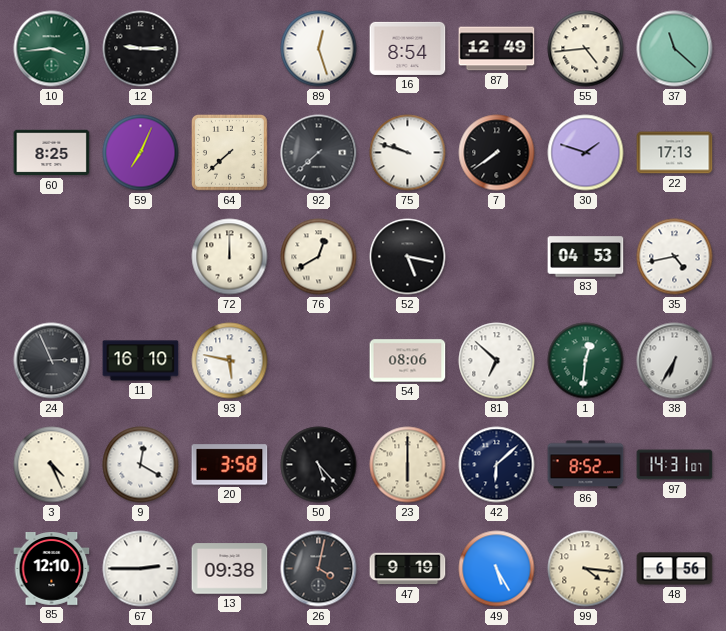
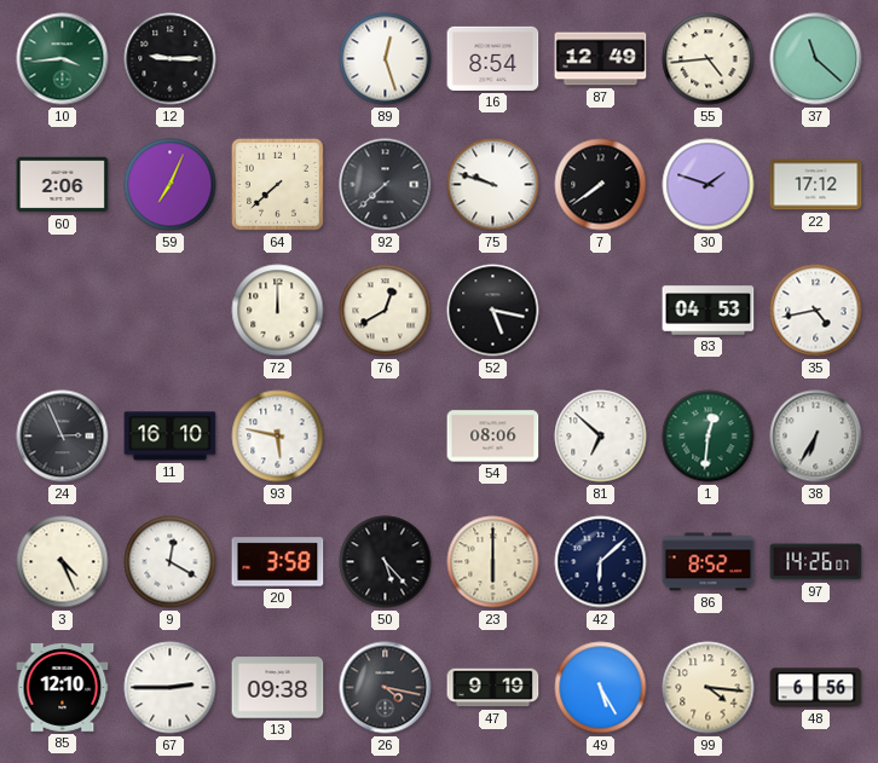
60: 8:25 -> 2:06 (63, 185)
22: 17:13 -> 17:12 (816, 185)
97: 14:31 -> 14:26 (816, 562)
26: 4:02 -> 4:17 (386, 688)
